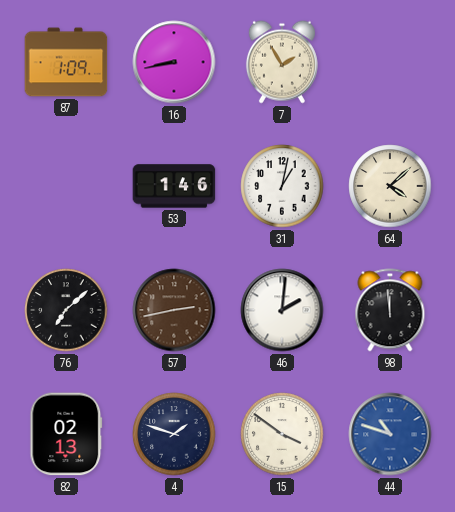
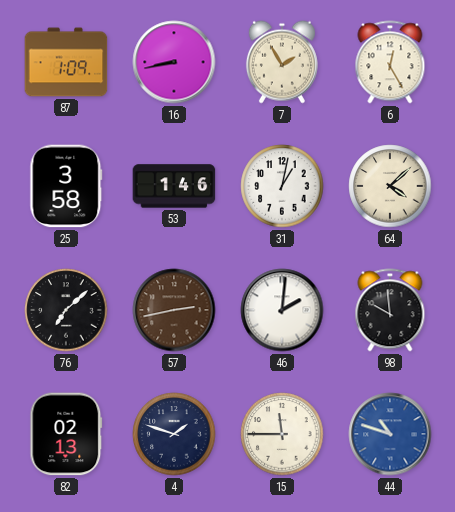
6: none -> 12:25 (390, 62)
25: none -> 3:58 (66, 186)
98: 11:59 -> 9:59 (390, 310)
15: 3:51 -> 11:45 (282, 434)
